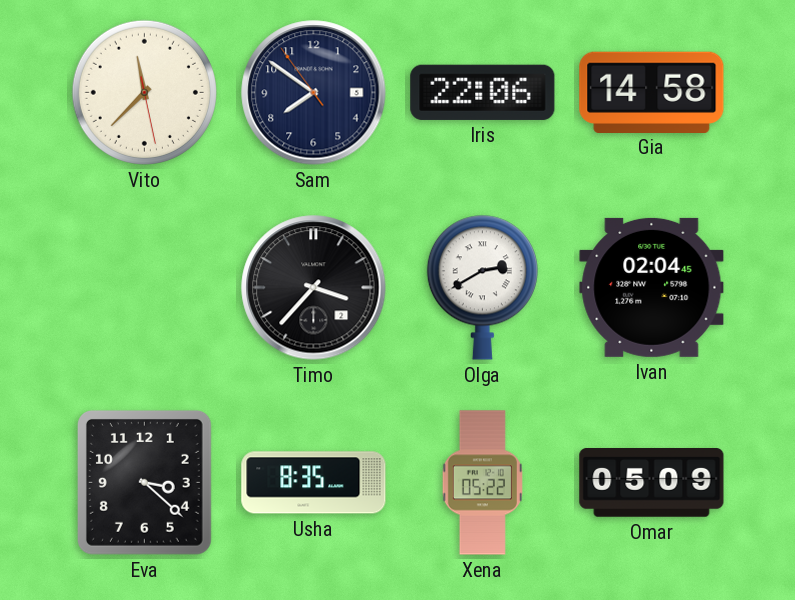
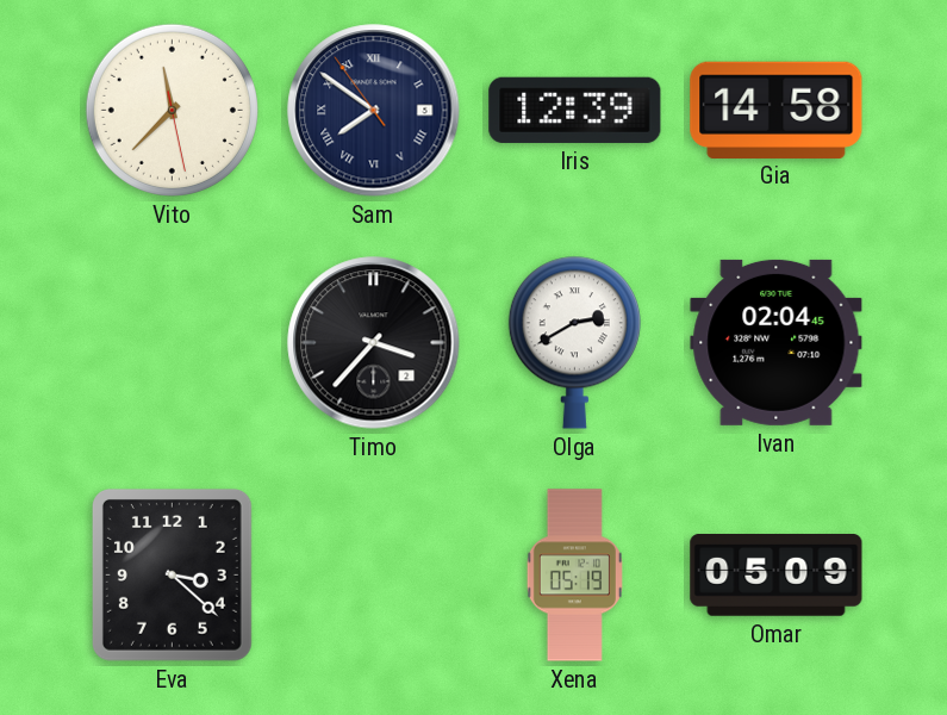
Sam numerals: Arabic -> Roman (374, 111)
Iris: 22:06 -> 12:39 (575, 110)
Usha: 8:35 -> none (314, 483)
Xena: 05:22 -> 05:19 (574, 576)
